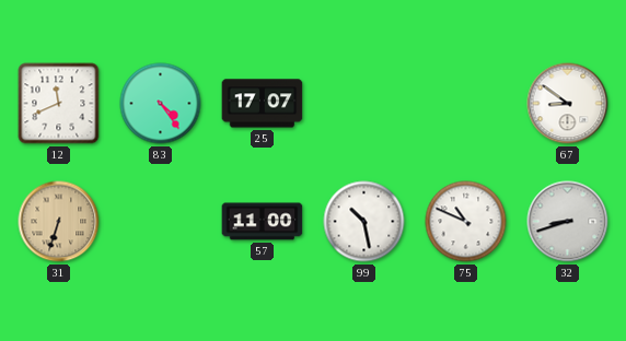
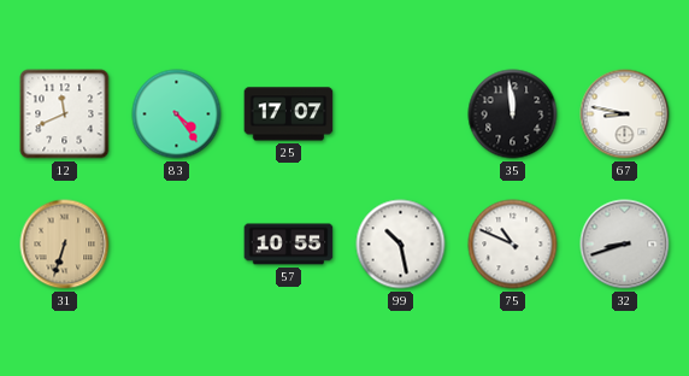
35: none -> 11:59 (513, 114)
67: 8:51 -> 8:47 (625, 114)
57: 11:00 -> 10:55 (289, 245)
